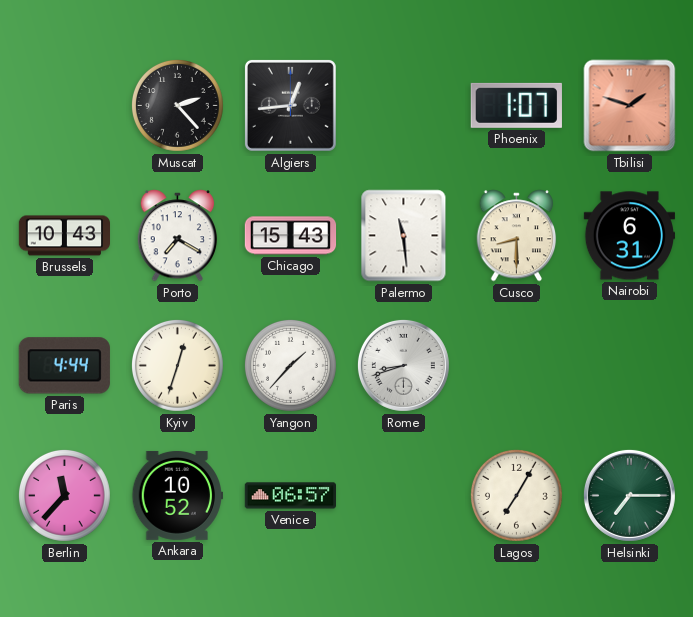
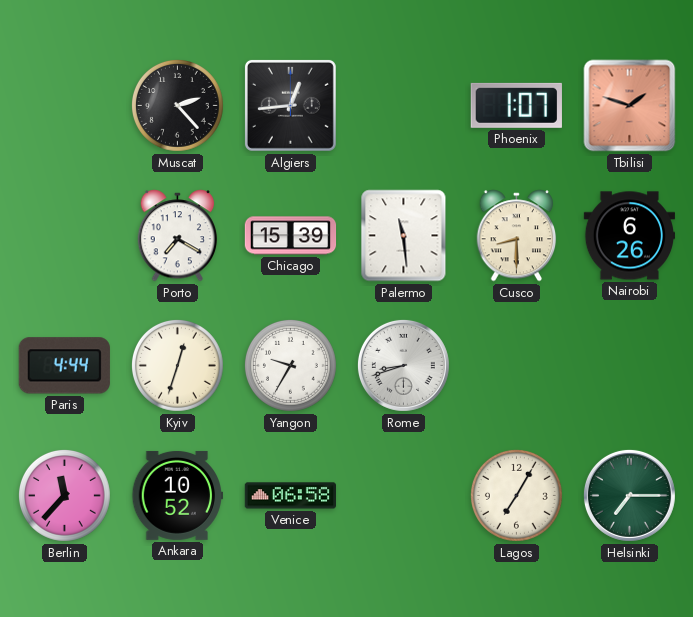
Brussels: 10:43 -> none (64, 236)
Chicago: 15:43 -> 15:39 (291, 236)
Nairobi: 6:31 -> 6:26 (629, 236)
Yangon: 1:37 -> 9:35 (290, 365)
Venice: 06:57 -> 06:58 (290, 496)
